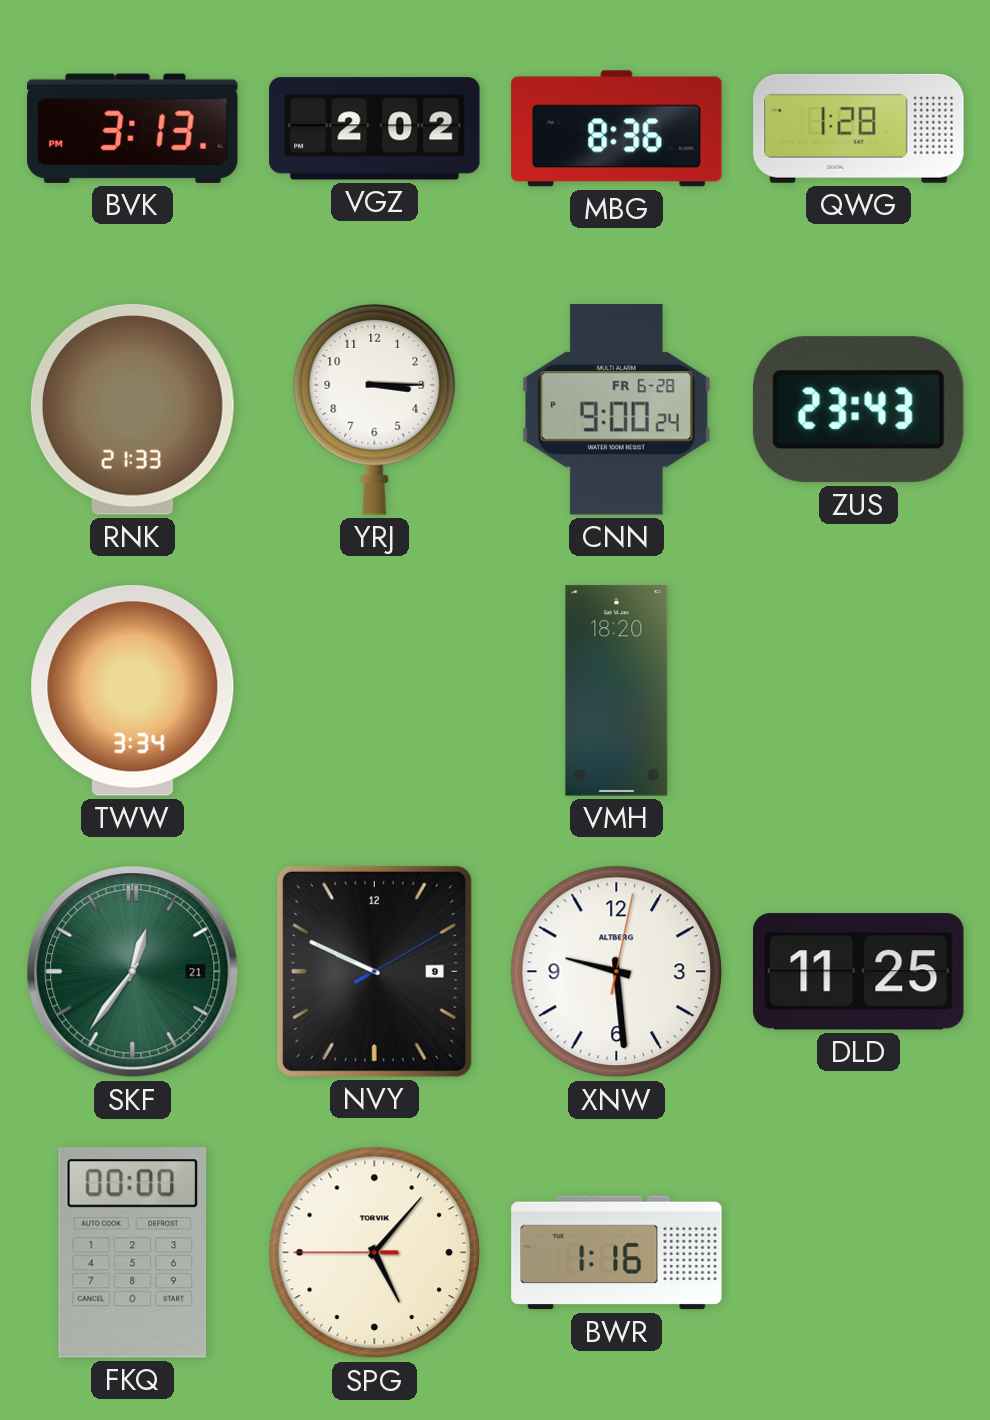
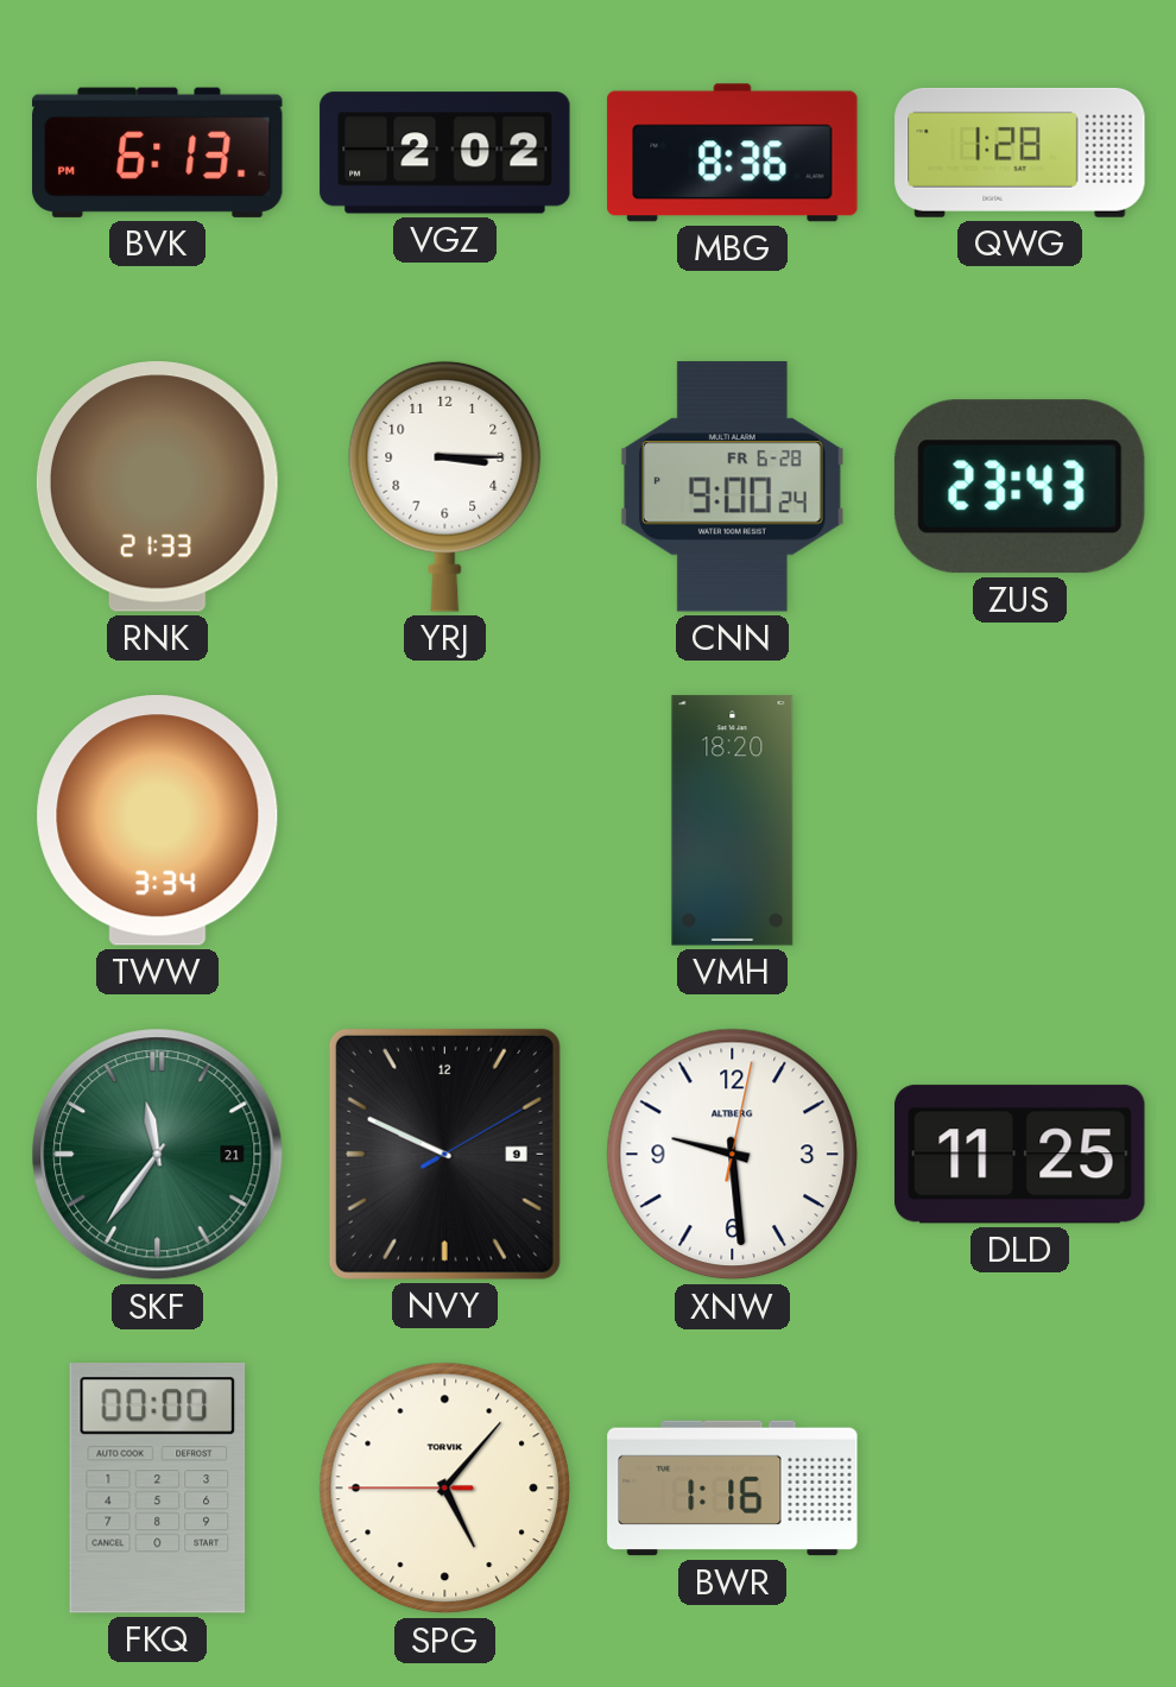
BVK: 3:13 -> 6:13 (158, 152)
SKF: 12:36 -> 11:36 (158, 1155)
